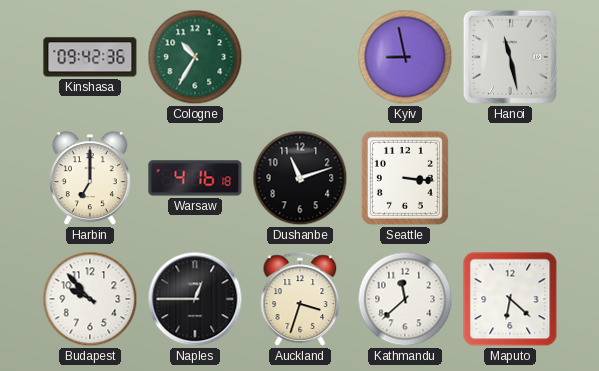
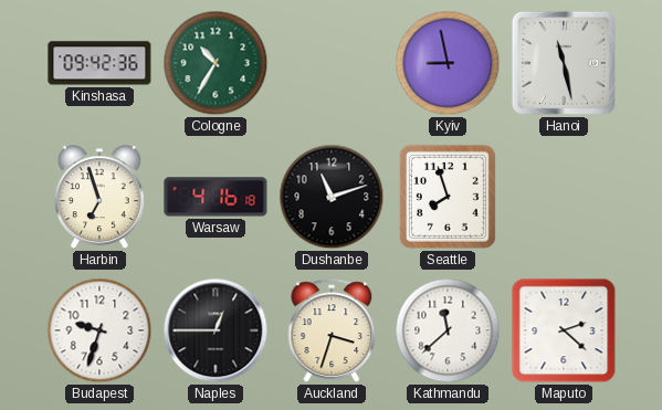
Harbin: 7:00 -> 6:57 (99, 198)
Seattle: 3:16 -> 7:57 (448, 197)
Budapest: 9:53 -> 9:33 (99, 330)
Maputo: 6:22 -> 2:22 (564, 330)
